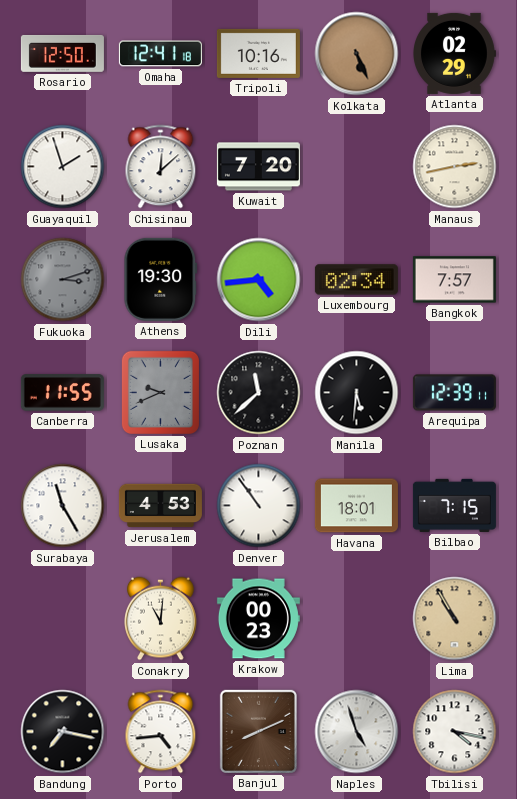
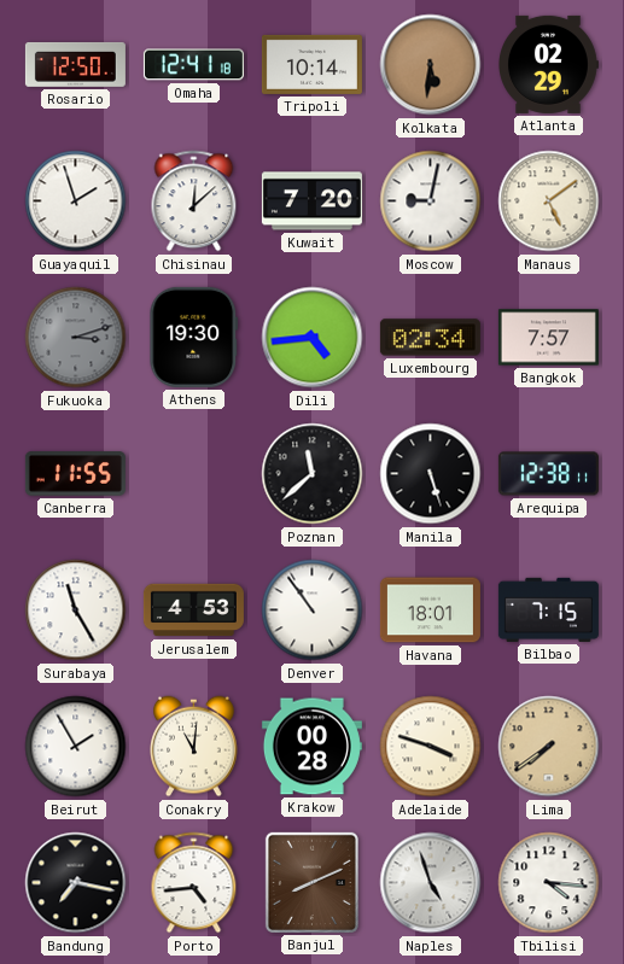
Tripoli: 10:16 -> 10:14 (311, 64)
Kolkata: 5:26 -> 5:31 (431, 65)
Moscow: none -> 9:02 (431, 201)
Manaus: 2:43 -> 5:09 (549, 201)
Lusaka: 9:41 -> none (160, 392)
Manila: 5:31 -> 5:27 (431, 474)
Arequipa: 12:39 -> 12:38 (548, 474)
Beirut: none -> 1:55 (76, 747)
Krakow: 00:23 -> 00:28 (311, 747)
Adelaide: none -> 3:48 (431, 747)
Lima: 10:55 -> 7:39 (549, 747)
Tbilisi: 4:17 -> 4:16 (549, 883)
